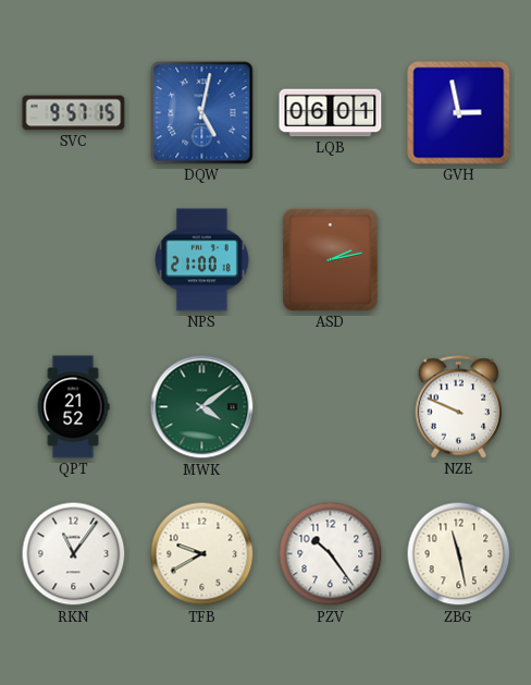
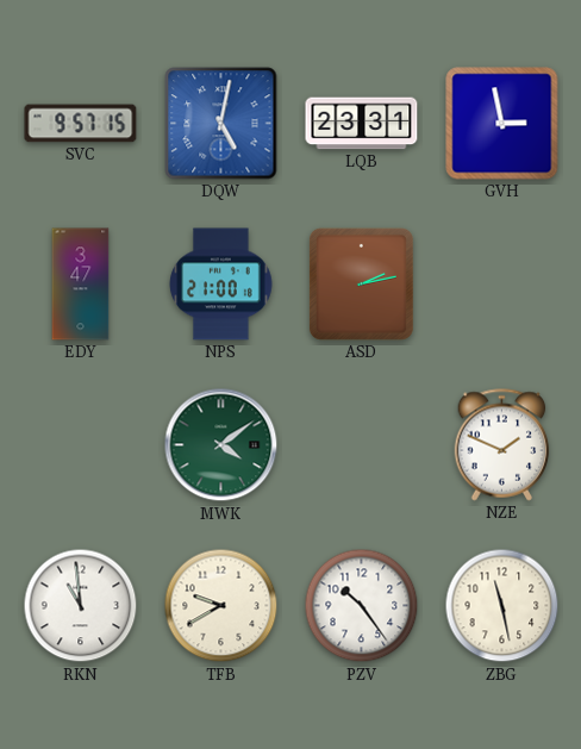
LQB: 06:01 -> 23:31 (362, 124)
EDY: none -> 3:47 (81, 285)
QPT: 21:52 -> none (73, 407)
NZE: 9:49 -> 1:49 (502, 445)
RKN: 11:06 -> 10:59 (81, 606)
